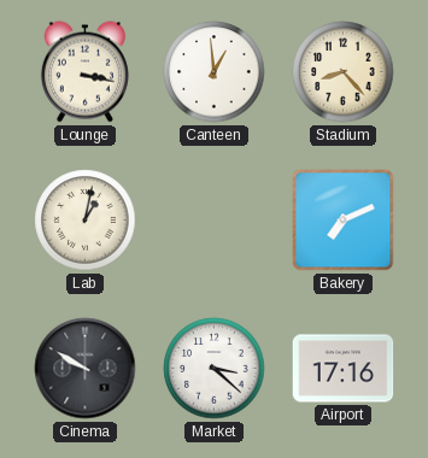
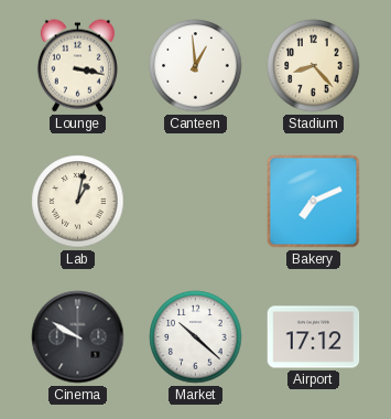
Market: 3:22 -> 10:22 (196, 337)
Airport: 17:16 -> 17:12 (314, 337)
